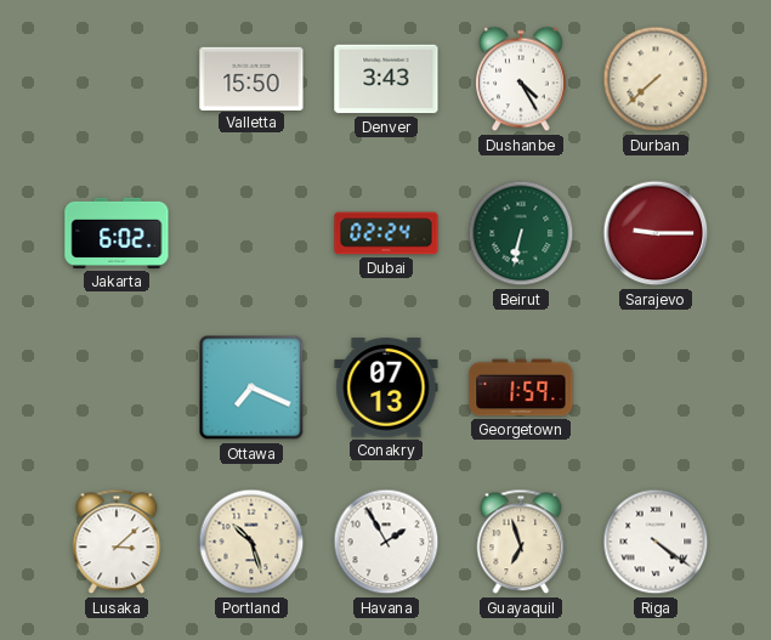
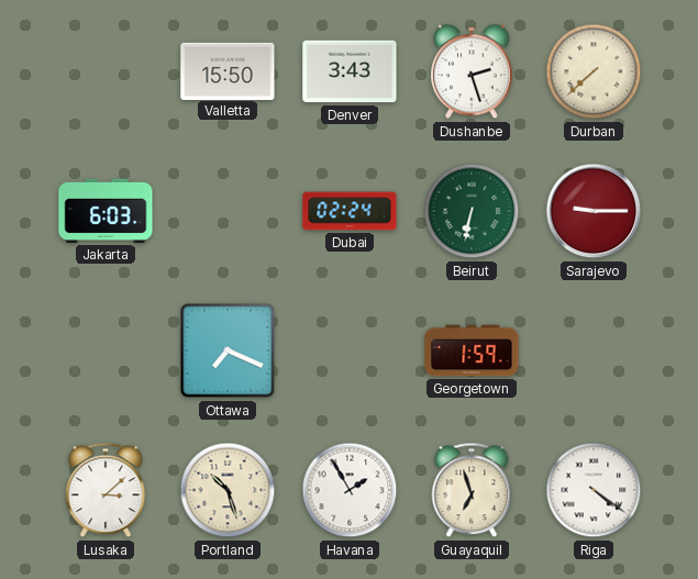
Dushanbe: 4:25 -> 2:27 (473, 71)
Jakarta: 6:02 -> 6:03 (106, 211)
Conakry: 07:13 -> none (386, 387)
